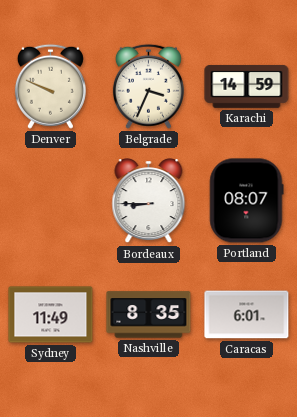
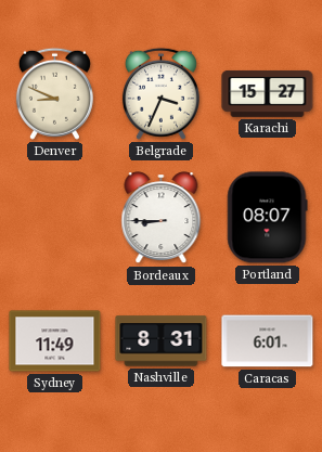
Denver: 9:49 -> 8:49 (54, 93)
Karachi: 14:59 -> 15:27 (268, 93)
Nashville: 8:35 -> 8:31 (162, 341)
